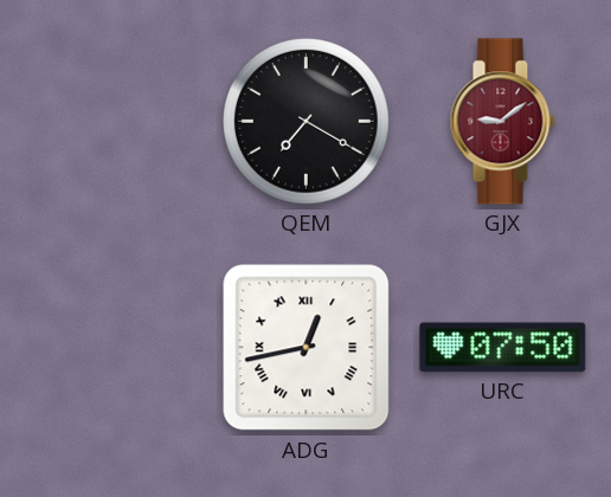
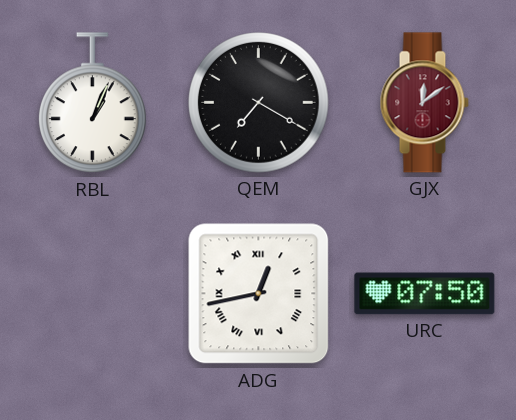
RBL: none -> 1:04 (92, 103)
GJX: 9:09 -> 12:09 (424, 103)
